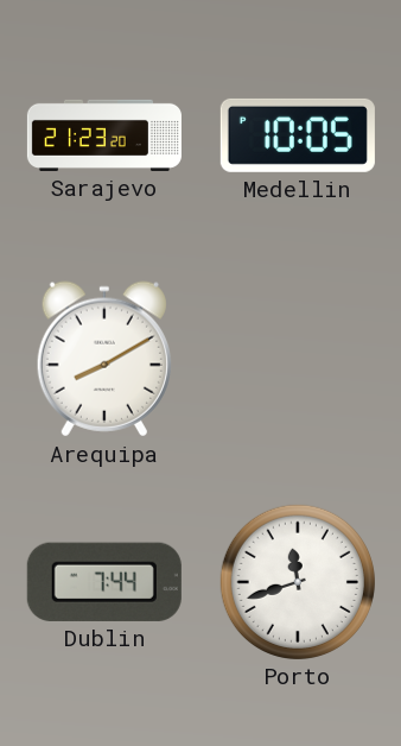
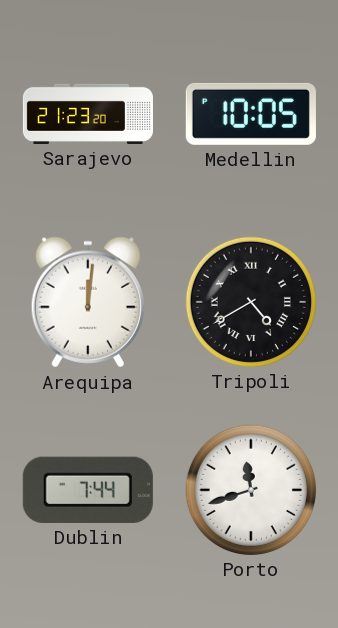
Arequipa: 8:10 -> 12:01 (88, 302)
Tripoli: none -> 4:40 (251, 302)
